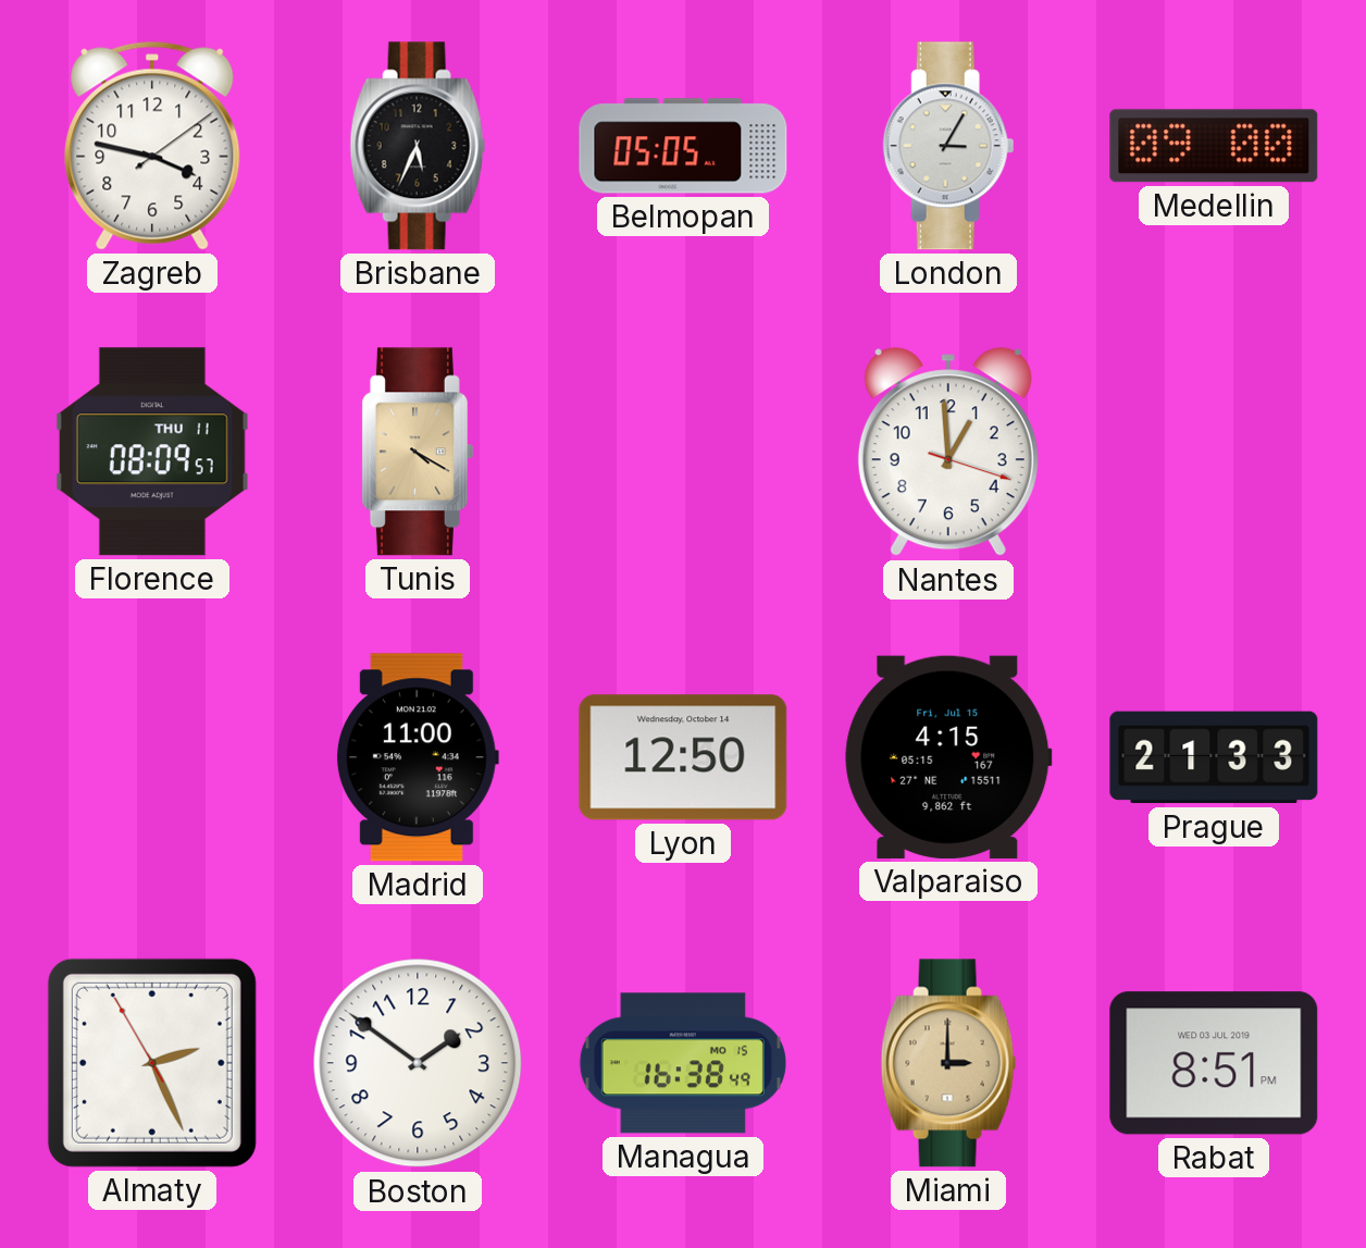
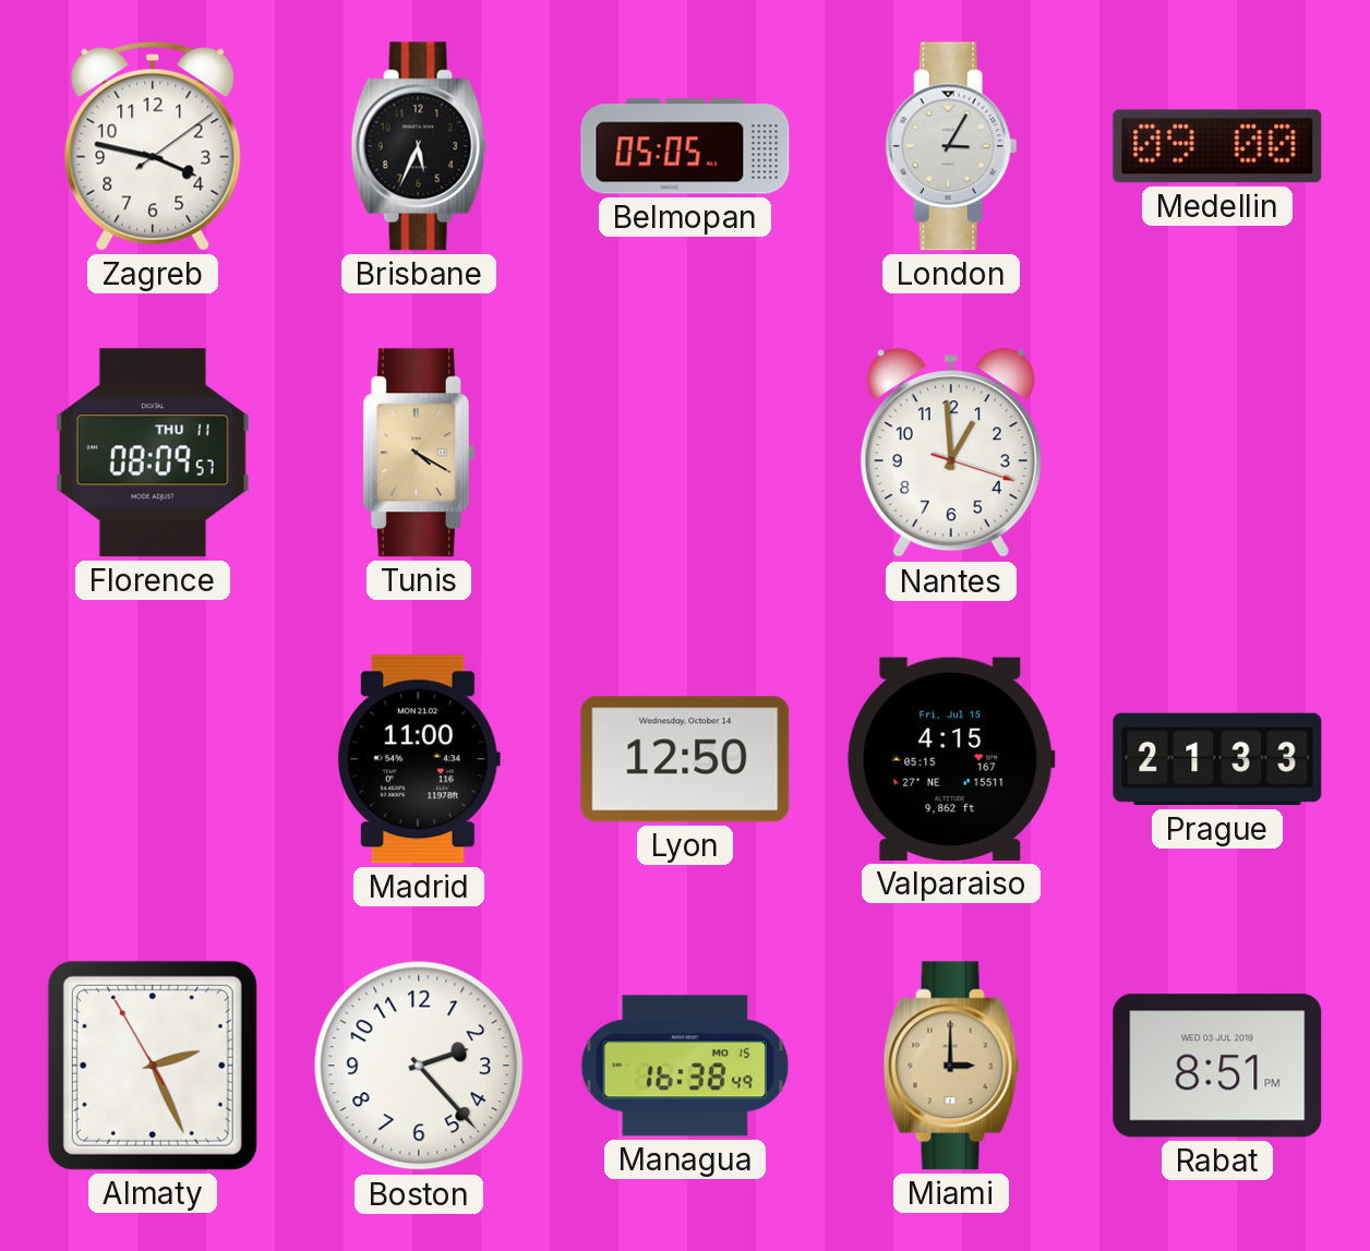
Boston: 1:51 -> 2:23 (419, 1066)
